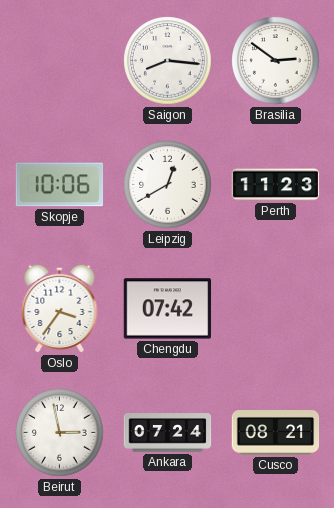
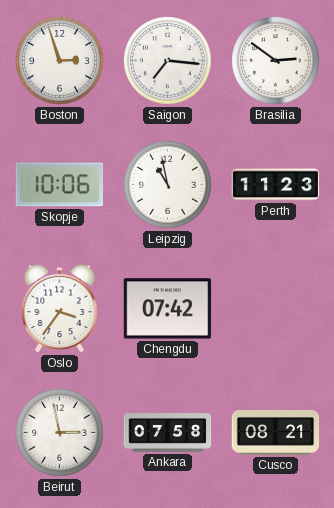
Boston: none -> 2:57 (60, 61)
Saigon: 8:16 -> 7:16 (168, 61)
Leipzig: 12:40 -> 10:58 (168, 185)
Ankara: 07:24 -> 07:58 (168, 433)
